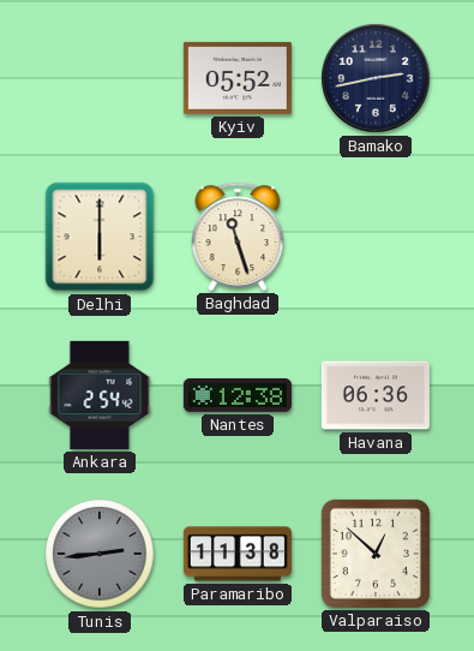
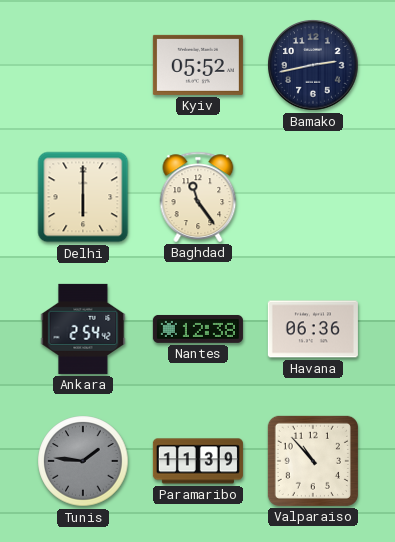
Baghdad: 11:27 -> 11:24 (198, 197)
Tunis: 2:44 -> 1:46 (83, 461)
Paramaribo: 11:38 -> 11:39 (198, 461)
Valparaiso: 12:52 -> 10:53 (313, 461)
